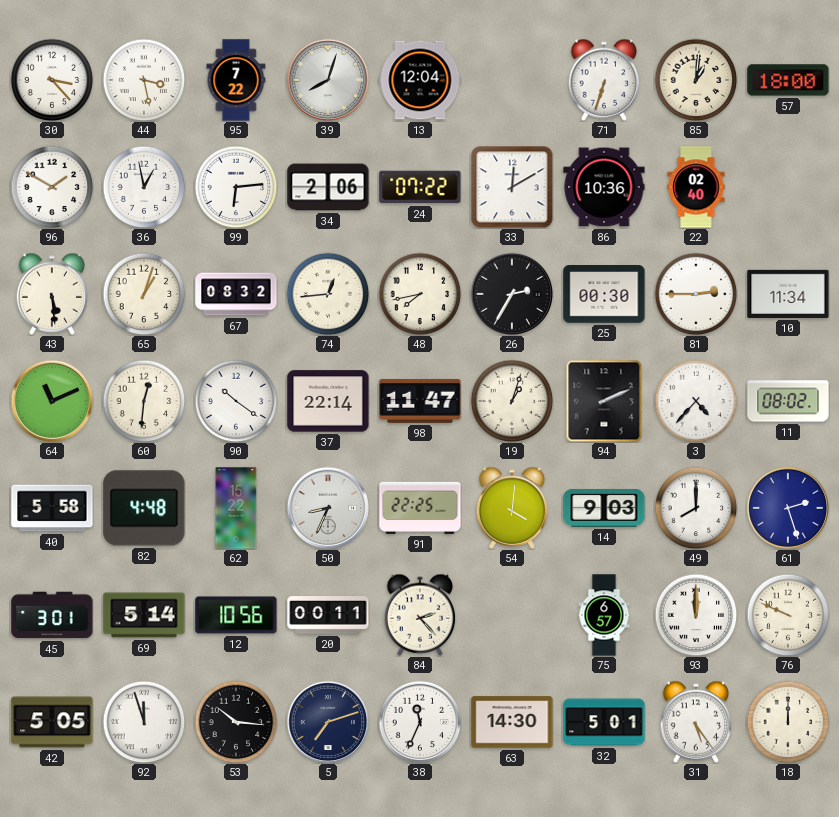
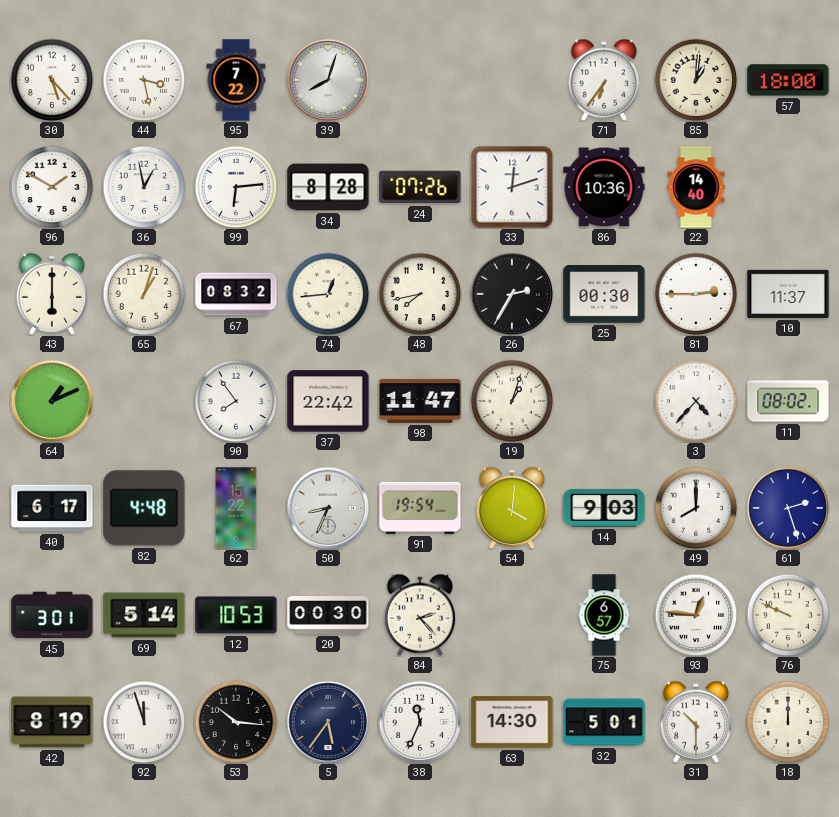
30: 3:23 -> 5:23 (52, 80)
13: 12:04 -> none (420, 80)
71: 6:33 -> 6:36 (604, 80)
34: 2:06 -> 8:28 (328, 187)
24: 07:22 -> 07:26 (420, 187)
33: 12:10 -> 12:12 (512, 187)
22: 02:40 -> 14:40 (696, 187)
43: 5:29 -> 6:00 (52, 294)
10: 11:34 -> 11:37 (788, 294)
64: 11:11 -> 1:11 (51, 400)
60: 12:31 -> none (144, 401)
90: 10:21 -> 7:54 (236, 401)
37: 22:14 -> 22:42 (328, 401)
94: 2:11 -> none (604, 401)
40: 5:58 -> 6:17 (52, 508)
91: 22:25 -> 19:54 (420, 508)
12: 10:56 -> 10:53 (236, 615)
20: 00:11 -> 00:30 (328, 615)
93: 12:00 -> 12:46 (696, 615)
42: 5:05 -> 8:19 (52, 722)
5: 7:12 -> 5:36 (327, 721)
31: 5:24 -> 10:30 (696, 722)
